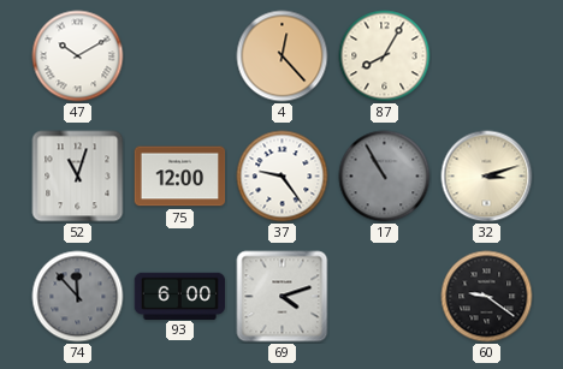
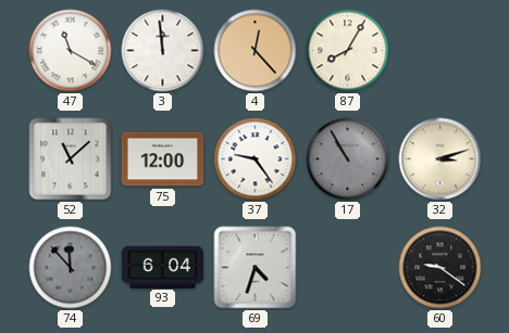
47: 10:10 -> 11:20 (71, 51)
3: none -> 11:59 (163, 51)
52: 11:03 -> 11:08 (71, 159)
93: 6:00 -> 6:04 (163, 267)
69: 4:12 -> 4:33 (256, 268)
